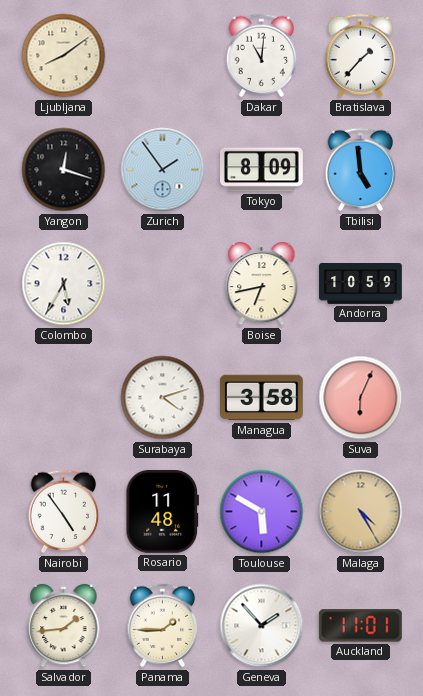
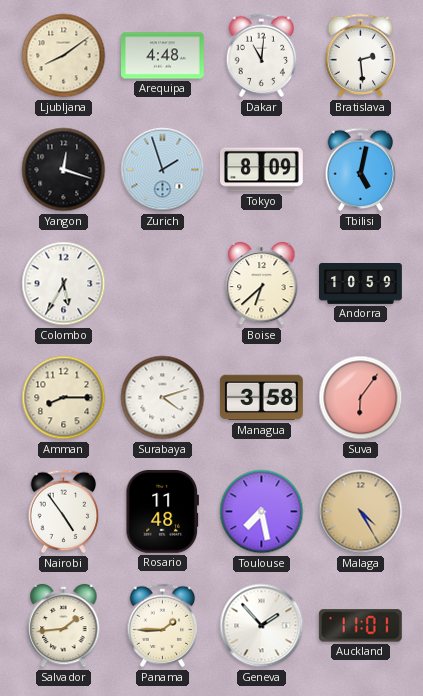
Arequipa: none -> 4:48 (163, 56)
Bratislava: 1:37 -> 2:29 (361, 56)
Zurich: 1:54 -> 1:57 (163, 170)
Tbilisi: 4:59 -> 5:02 (361, 170)
Boise: 6:43 -> 6:38 (262, 284)
Amman: none -> 8:15 (64, 398)
Suva: 6:04 -> 6:06 (361, 398)
Toulouse: 5:50 -> 7:28 (262, 512)
